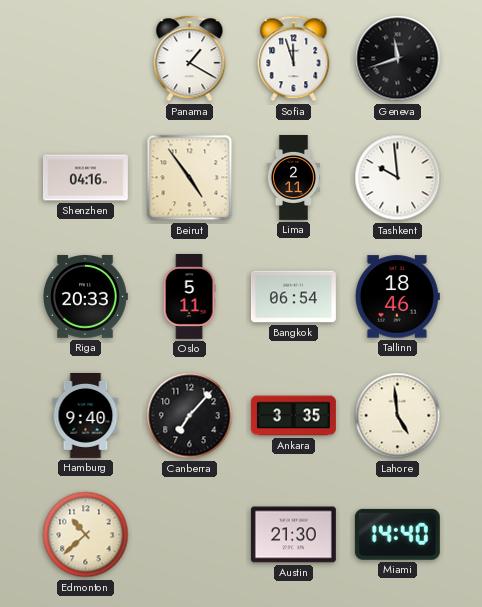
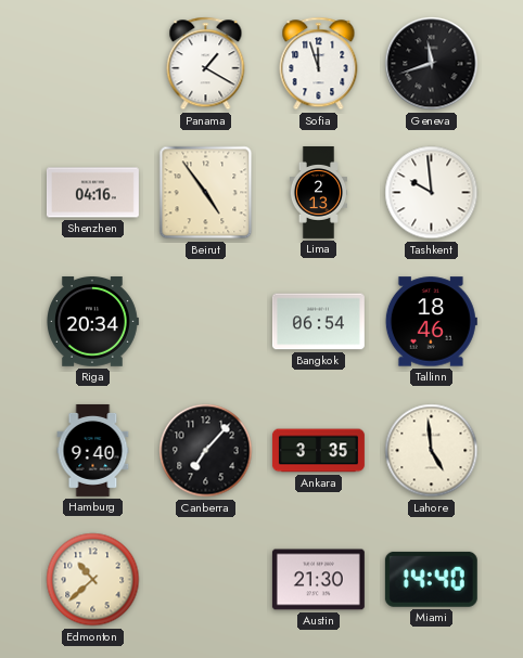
Lima: 2:11 -> 2:13 (318, 193)
Riga: 20:33 -> 20:34 (93, 322)
Oslo: 5:11 -> none (189, 296)
